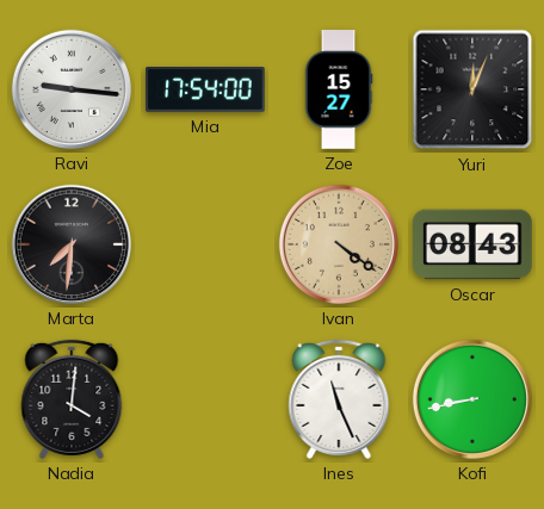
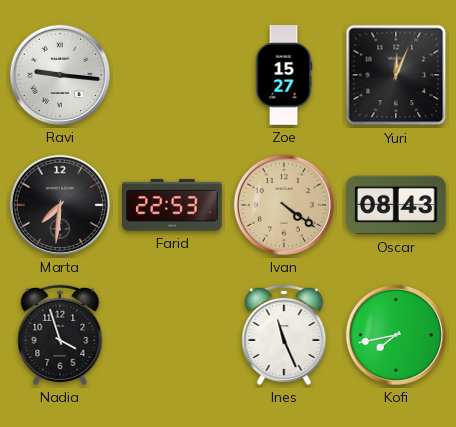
Mia: 17:54 -> none (205, 91)
Farid: none -> 22:53 (172, 205)
Nadia: 4:01 -> 3:57 (60, 335)
Kofi: 8:43 -> 7:43 (396, 335)
